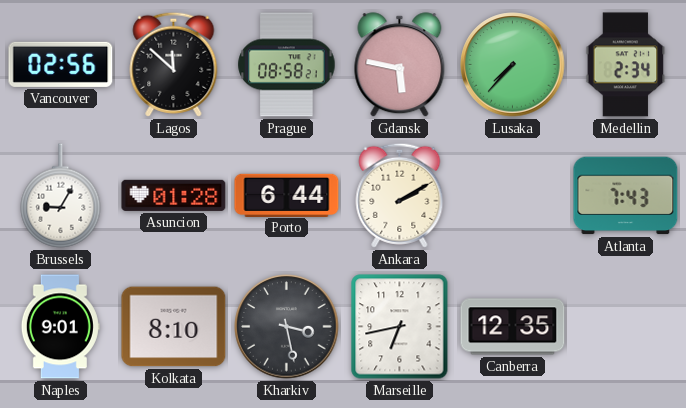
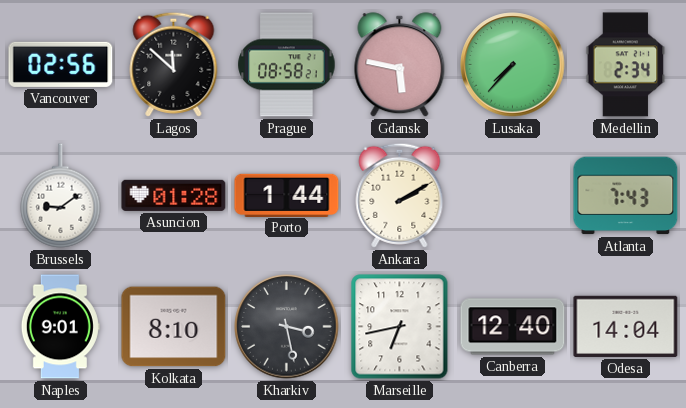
Brussels: 9:05 -> 9:09 (61, 196)
Porto: 6:44 -> 1:44 (287, 195)
Canberra: 12:35 -> 12:40 (513, 327)
Odesa: none -> 14:04 (626, 326)
